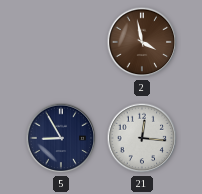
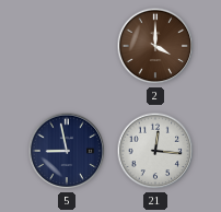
2: 3:58 -> 4:00 (155, 46)
5: 8:55 -> 8:58 (67, 151)
